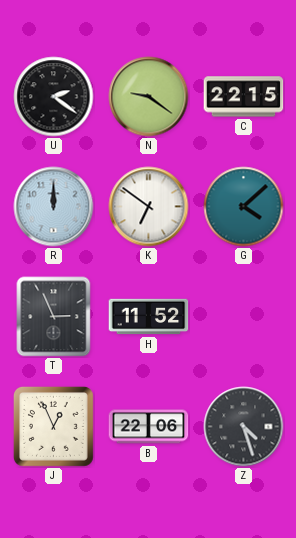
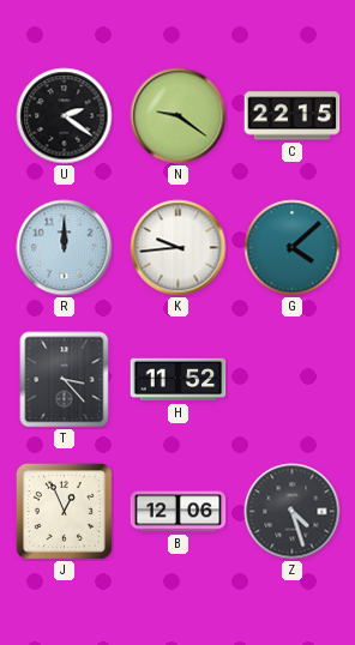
K: 6:51 -> 9:44 (179, 248)
T: 2:56 -> 3:23 (65, 380)
B: 22:06 -> 12:06 (179, 512)
